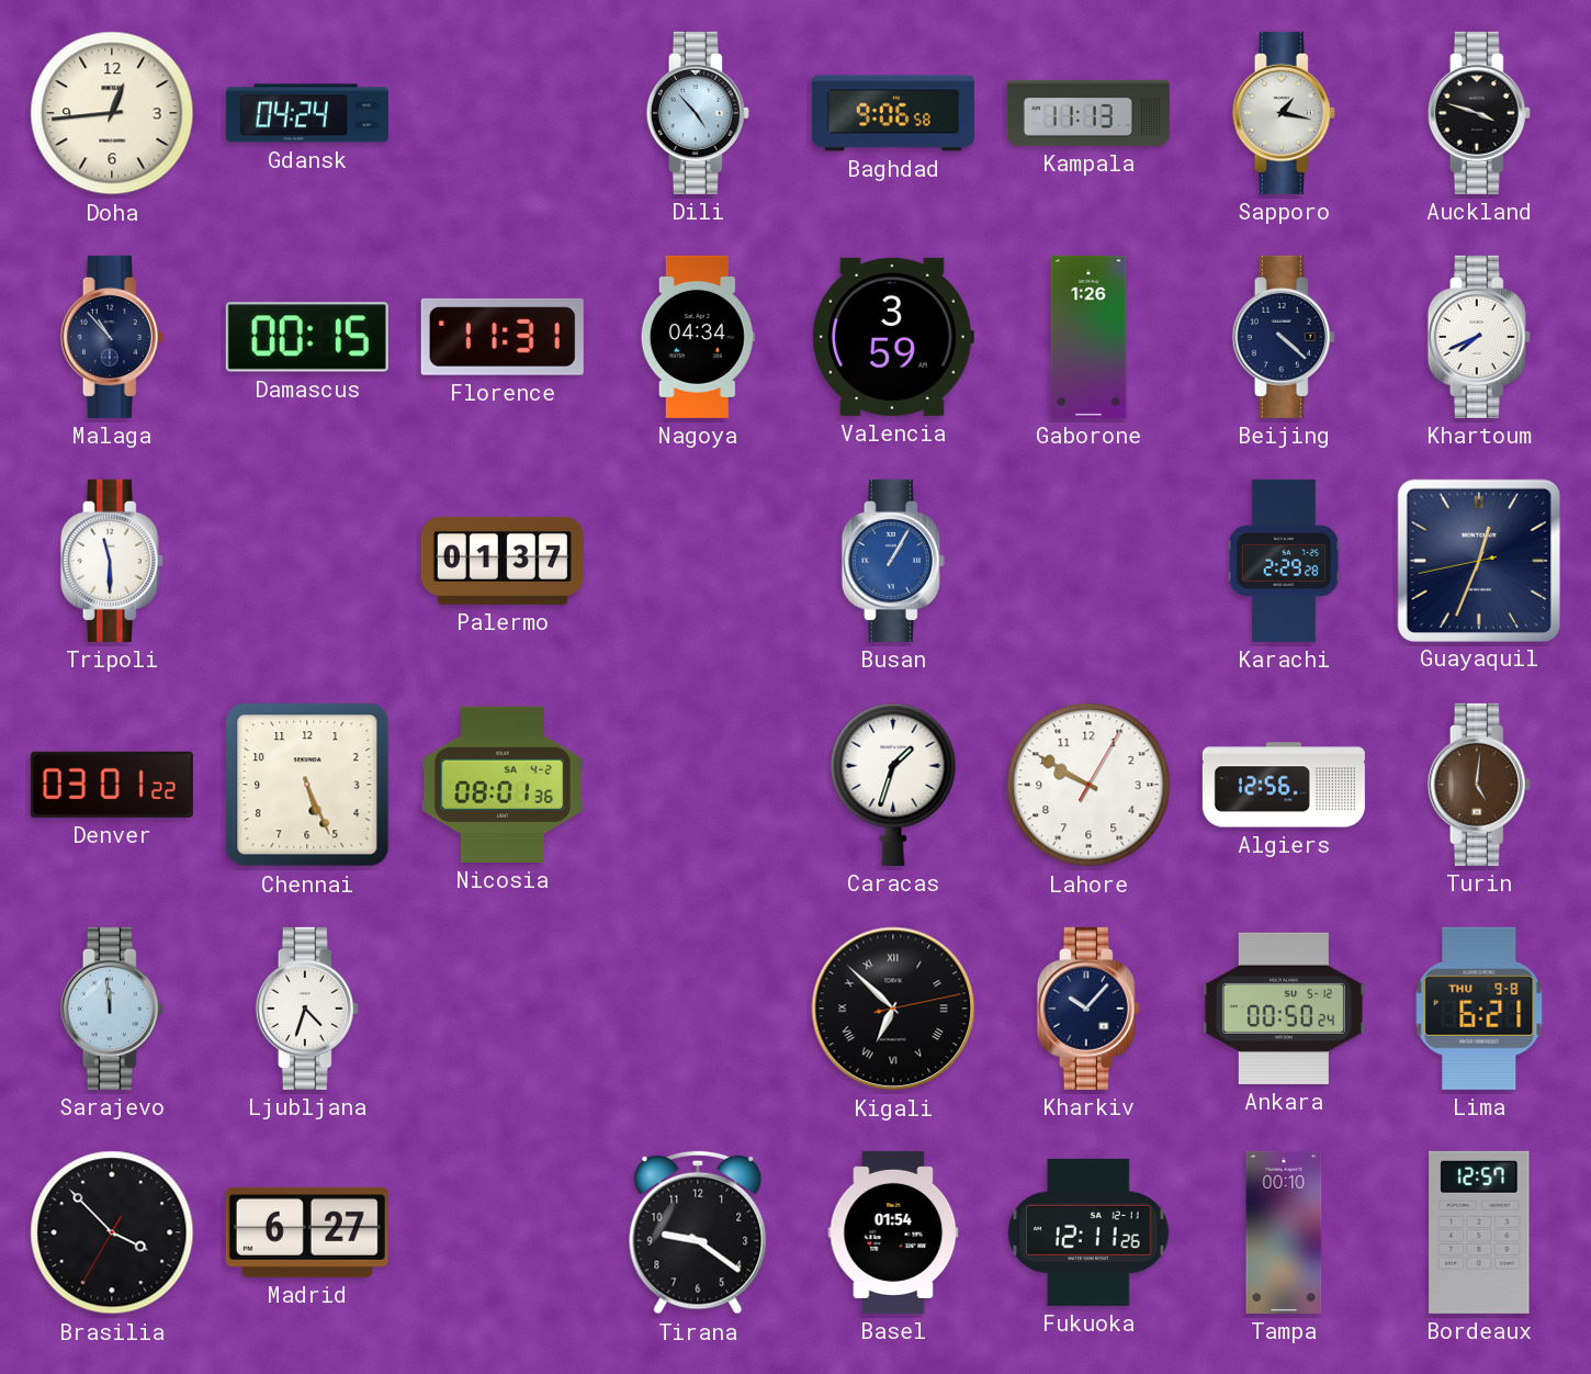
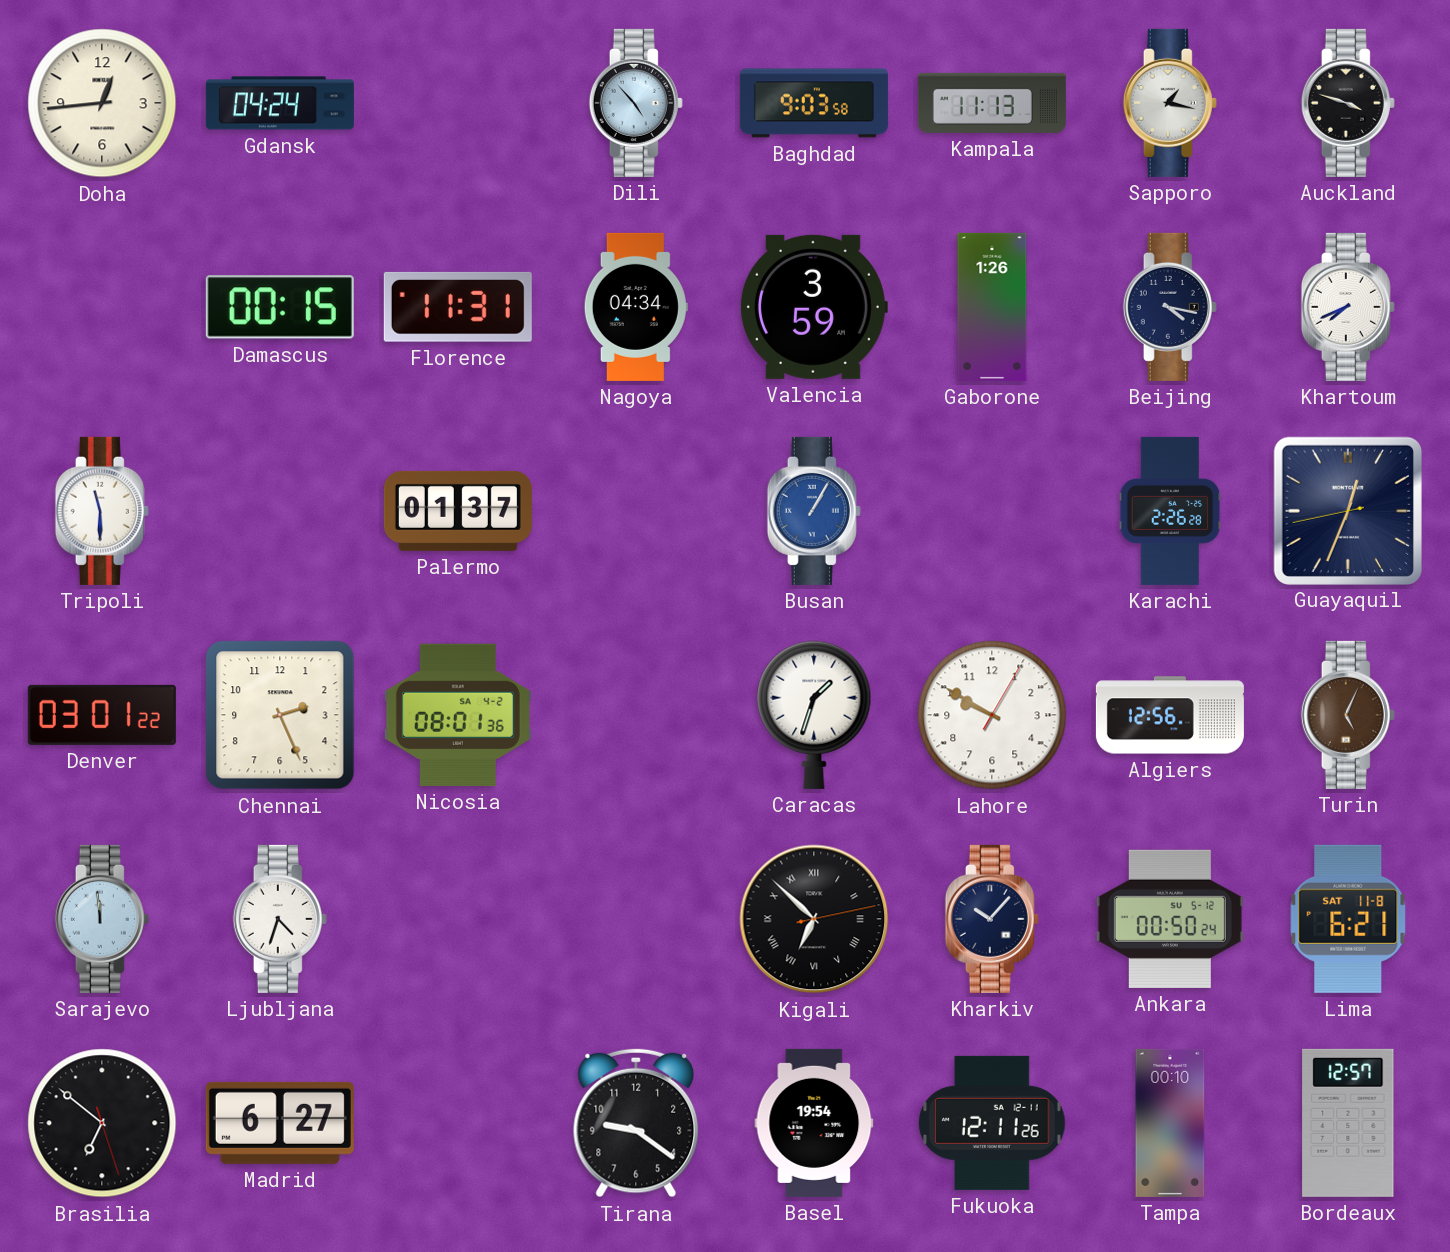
Baghdad: 9:06 -> 9:03 (814, 103)
Malaga: 10:53 -> none (112, 337)
Beijing: 4:22 -> 4:17 (1170, 307)
Karachi: 2:29 -> 2:26 (1170, 511)
Chennai: 5:26 -> 2:26 (280, 715)
Turin: 5:01 -> 5:04 (1348, 715)
Lima date: THU 9-8 -> SAT 11-8 (1348, 919)
Brasilia: 3:52 -> 6:51 (102, 1123)
Basel: 01:54 -> 19:54 (814, 1123)
